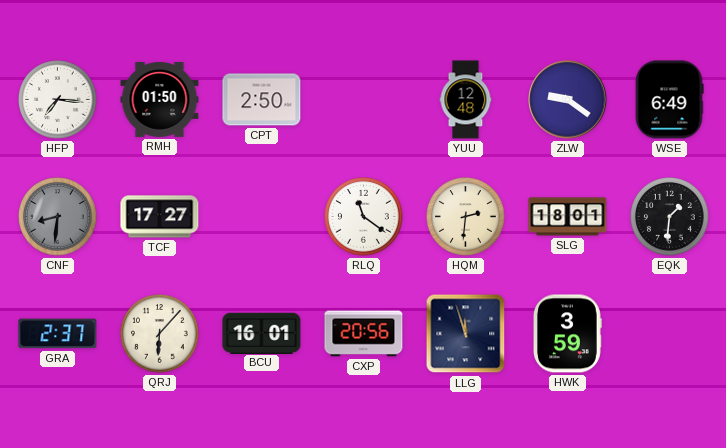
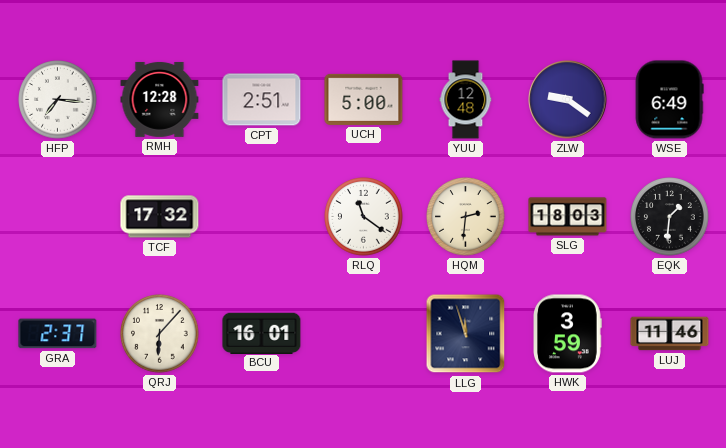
RMH: 01:50 -> 12:28 (160, 99)
CPT: 2:50 -> 2:51 (262, 100)
UCH: none -> 5:00 (364, 99)
CNF: 8:31 -> none (58, 217)
TCF: 17:27 -> 17:32 (160, 217)
SLG: 18:01 -> 18:03 (568, 217)
CXP: 20:56 -> none (364, 334)
LUJ: none -> 11:46 (670, 334)
